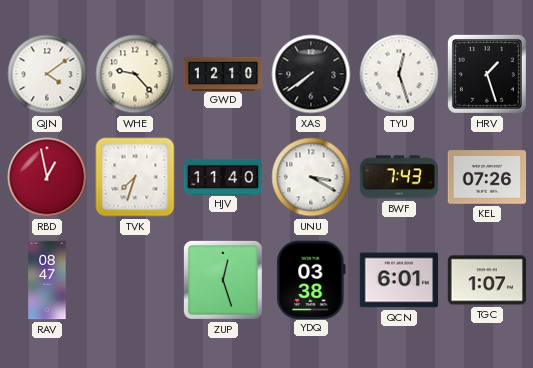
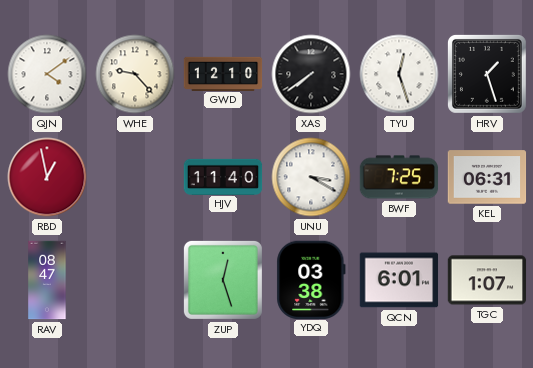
TVK: 7:33 -> none (135, 177)
BWF: 7:43 -> 7:25 (399, 177)
KEL: 07:26 -> 06:31 (487, 177)
